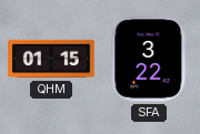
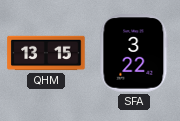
QHM: 01:15 -> 13:15 (46, 53)
